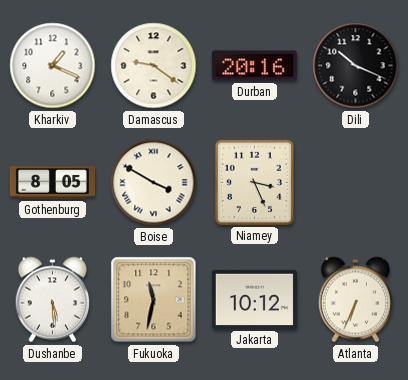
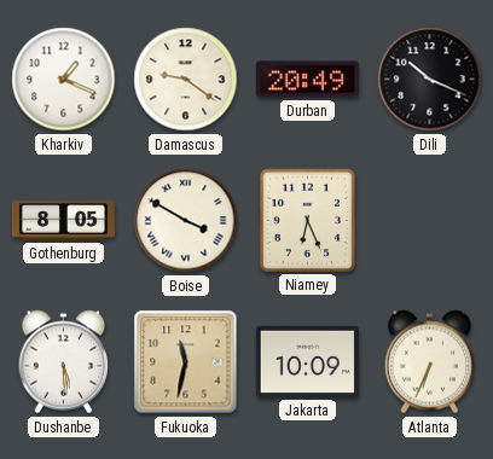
Durban: 20:16 -> 20:49 (307, 80)
Niamey: 3:26 -> 6:26 (307, 220)
Jakarta: 10:12 -> 10:09 (307, 361)
